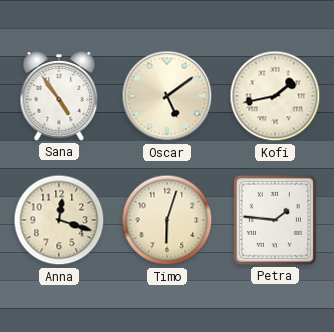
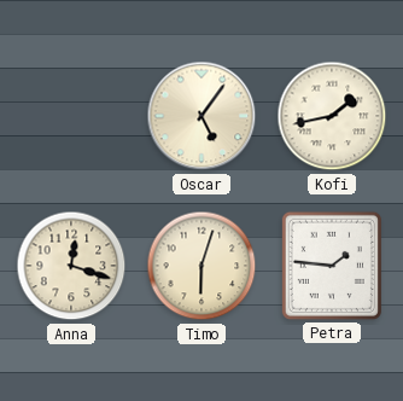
Sana: 4:54 -> none (59, 97)
Oscar: 5:09 -> 5:06 (201, 116)
